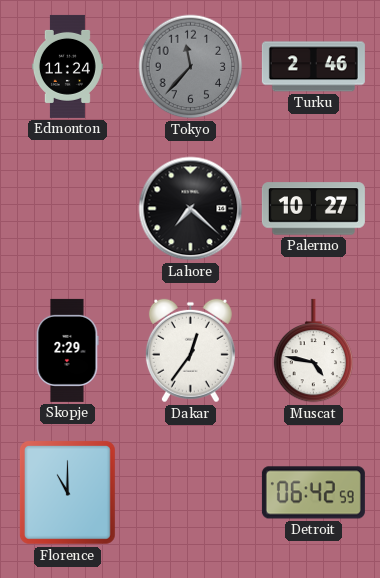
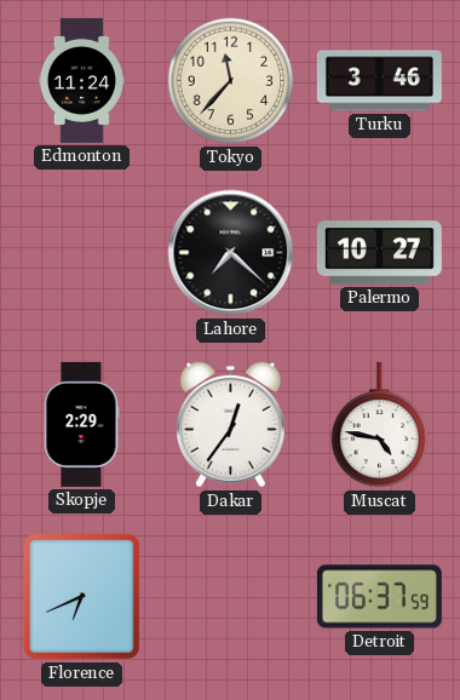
Tokyo dial: grey -> cream (231, 81)
Turku: 2:46 -> 3:46 (379, 81)
Florence: 11:00 -> 6:41 (81, 597)
Detroit: 06:42 -> 06:37 (379, 597)
